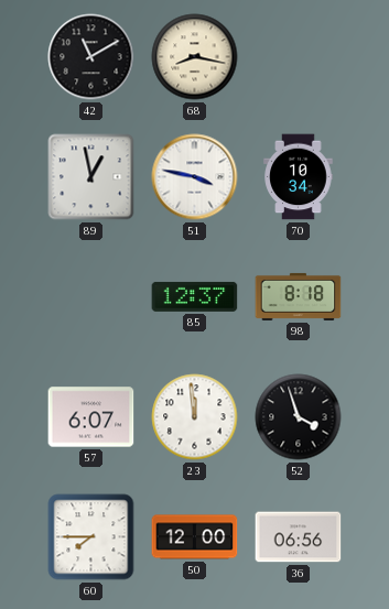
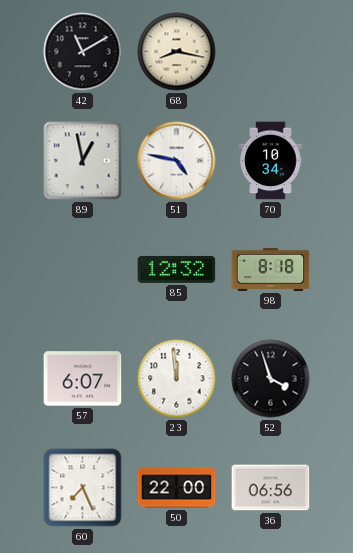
51: 3:47 -> 4:47 (177, 161)
85: 12:37 -> 12:32 (177, 269)
60: 7:45 -> 7:26 (83, 488)
50: 12:00 -> 22:00 (177, 488)
